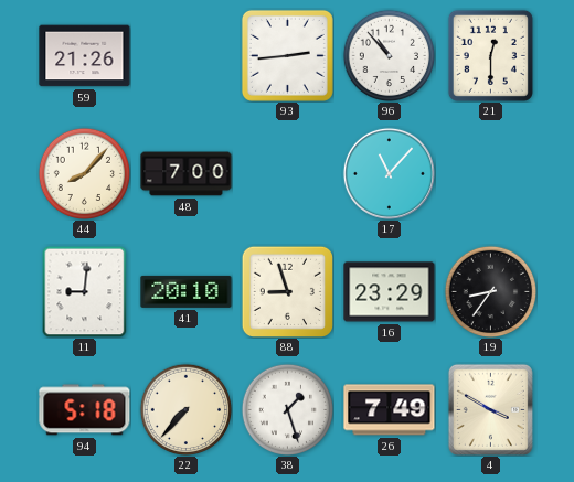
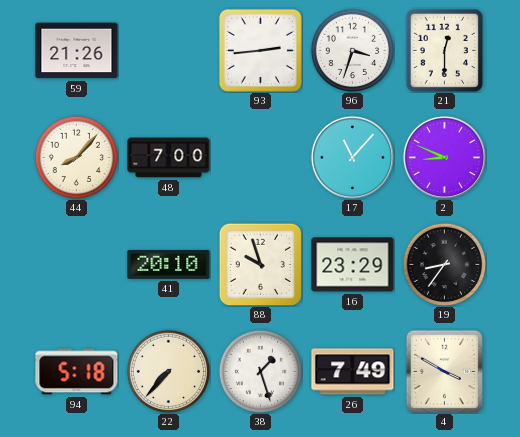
96: 10:53 -> 3:33 (352, 50)
2: none -> 8:49 (444, 157)
11: 9:01 -> none (85, 291)
88: 8:57 -> 9:57 (260, 264)
